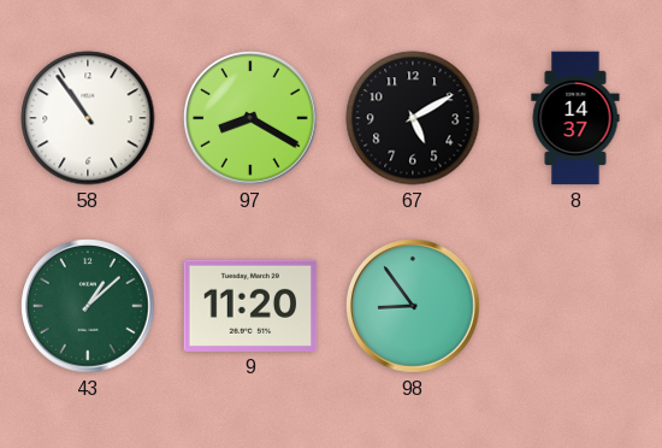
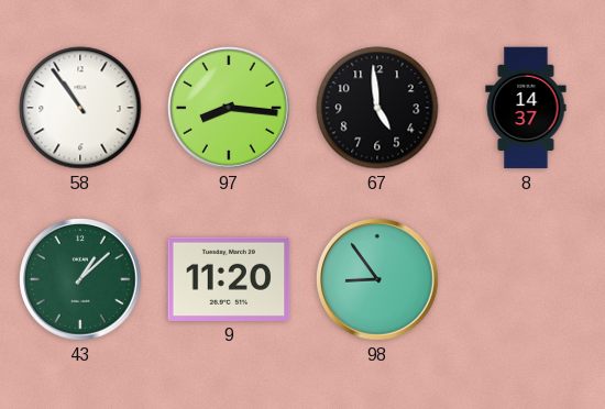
97: 8:20 -> 8:16 (230, 109)
67: 5:10 -> 4:59 (377, 108)
